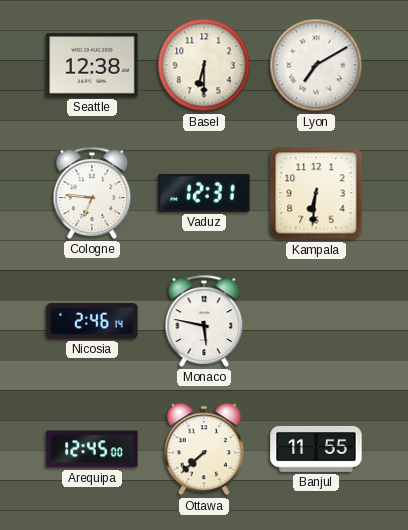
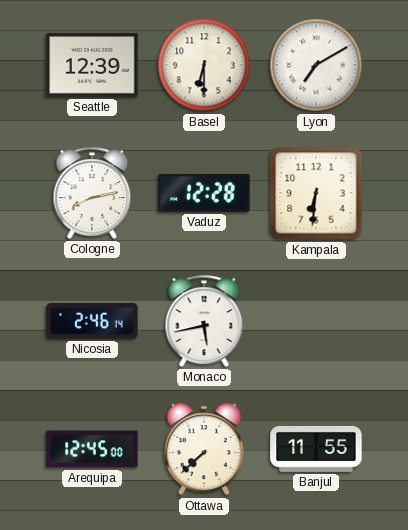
Seattle: 12:38 -> 12:39 (92, 65)
Cologne: 6:46 -> 8:13 (92, 193)
Vaduz: 12:31 -> 12:28 (204, 193)
Monaco: 5:47 -> 5:43 (204, 321)
